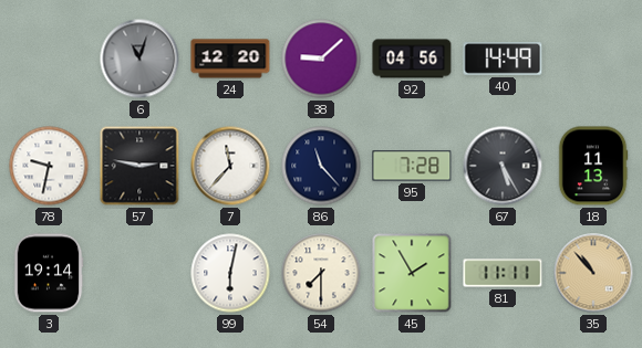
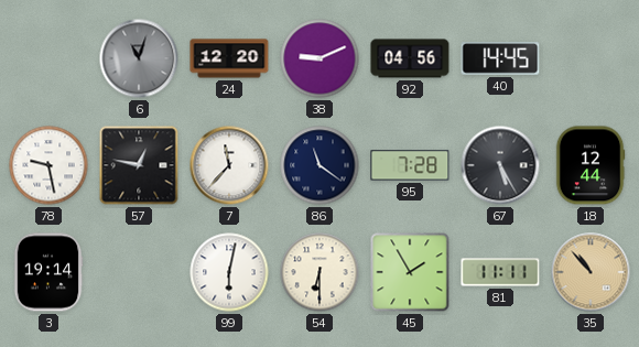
38: 9:08 -> 9:11 (319, 58)
40: 14:49 -> 14:45 (500, 58)
78: 9:32 -> 9:28 (48, 165)
57: 2:47 -> 12:47 (139, 165)
86: 11:23 -> 11:21 (319, 165)
18: 11:13 -> 12:44 (591, 165)
54: 7:30 -> 6:30 (319, 272)
